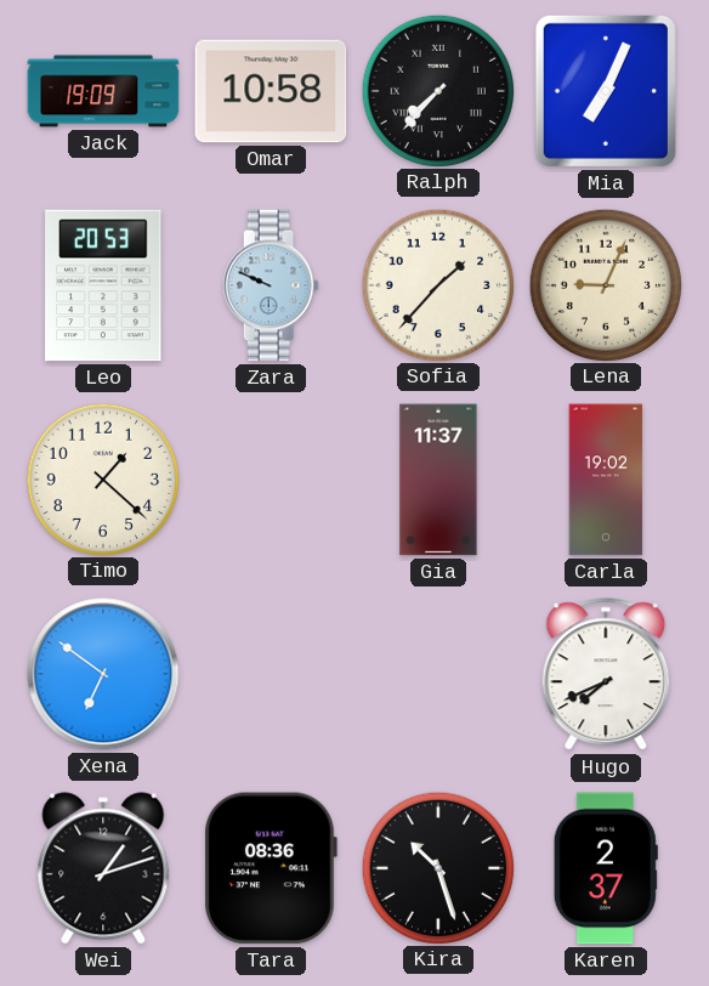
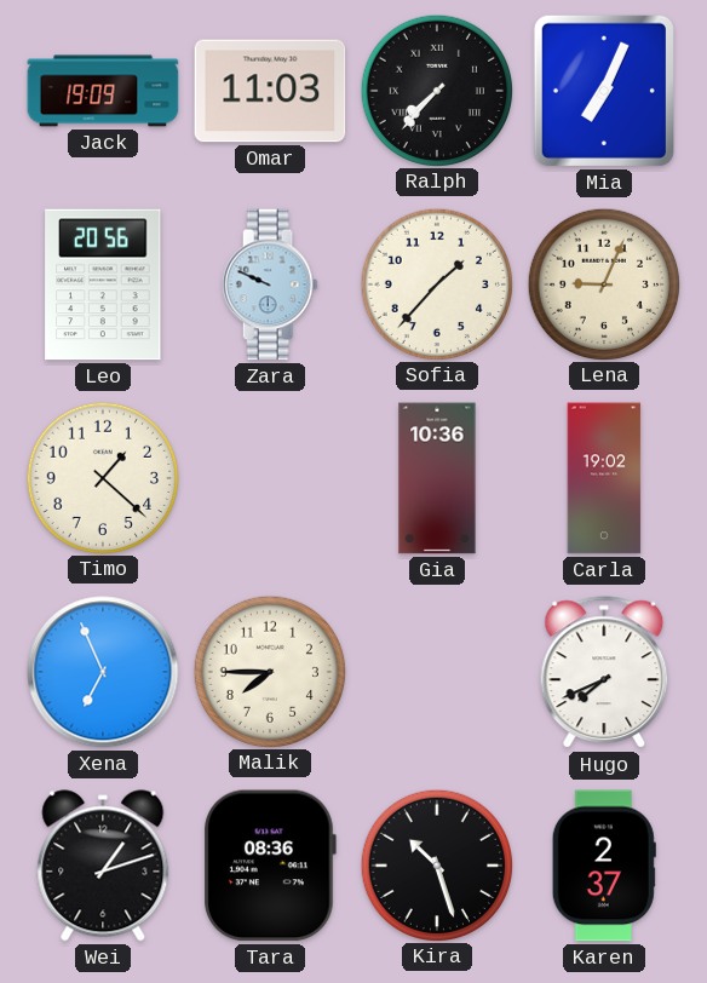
Omar: 10:58 -> 11:03 (270, 91)
Leo: 20:53 -> 20:56 (103, 284)
Gia: 11:37 -> 10:36 (437, 478)
Xena: 6:51 -> 6:56 (103, 672)
Malik: none -> 7:45 (269, 671)
